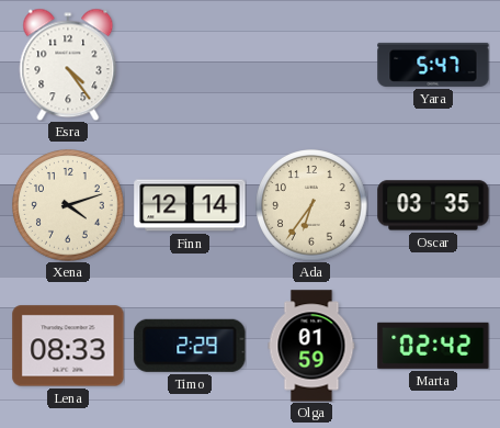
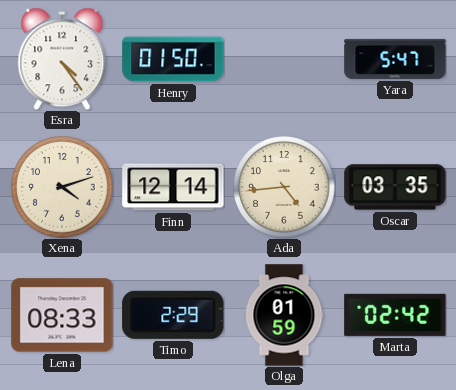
Henry: none -> 01:50 (173, 59)
Ada: 6:36 -> 4:44 (284, 187)
